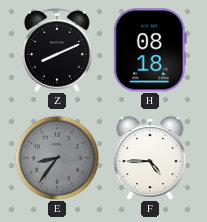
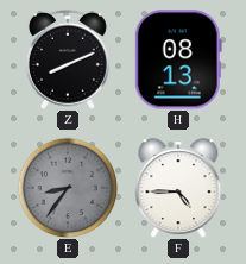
H: 08:18 -> 08:13 (178, 59)
